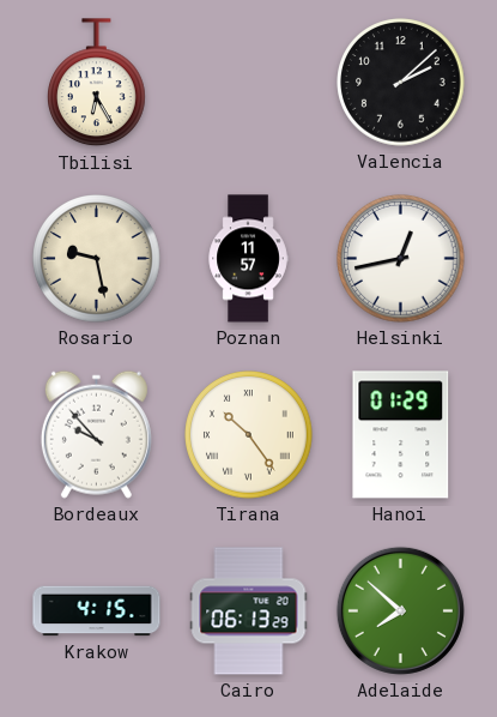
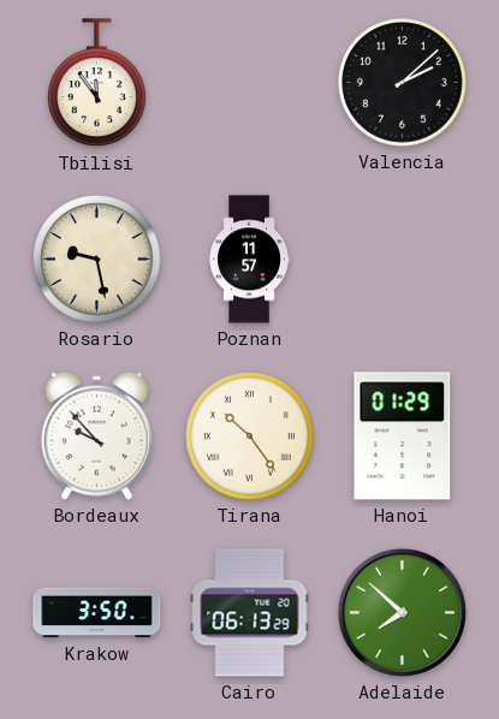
Tbilisi: 6:25 -> 11:54 (97, 83)
Helsinki: 12:43 -> none (401, 259)
Krakow: 4:15 -> 3:50 (97, 613)
